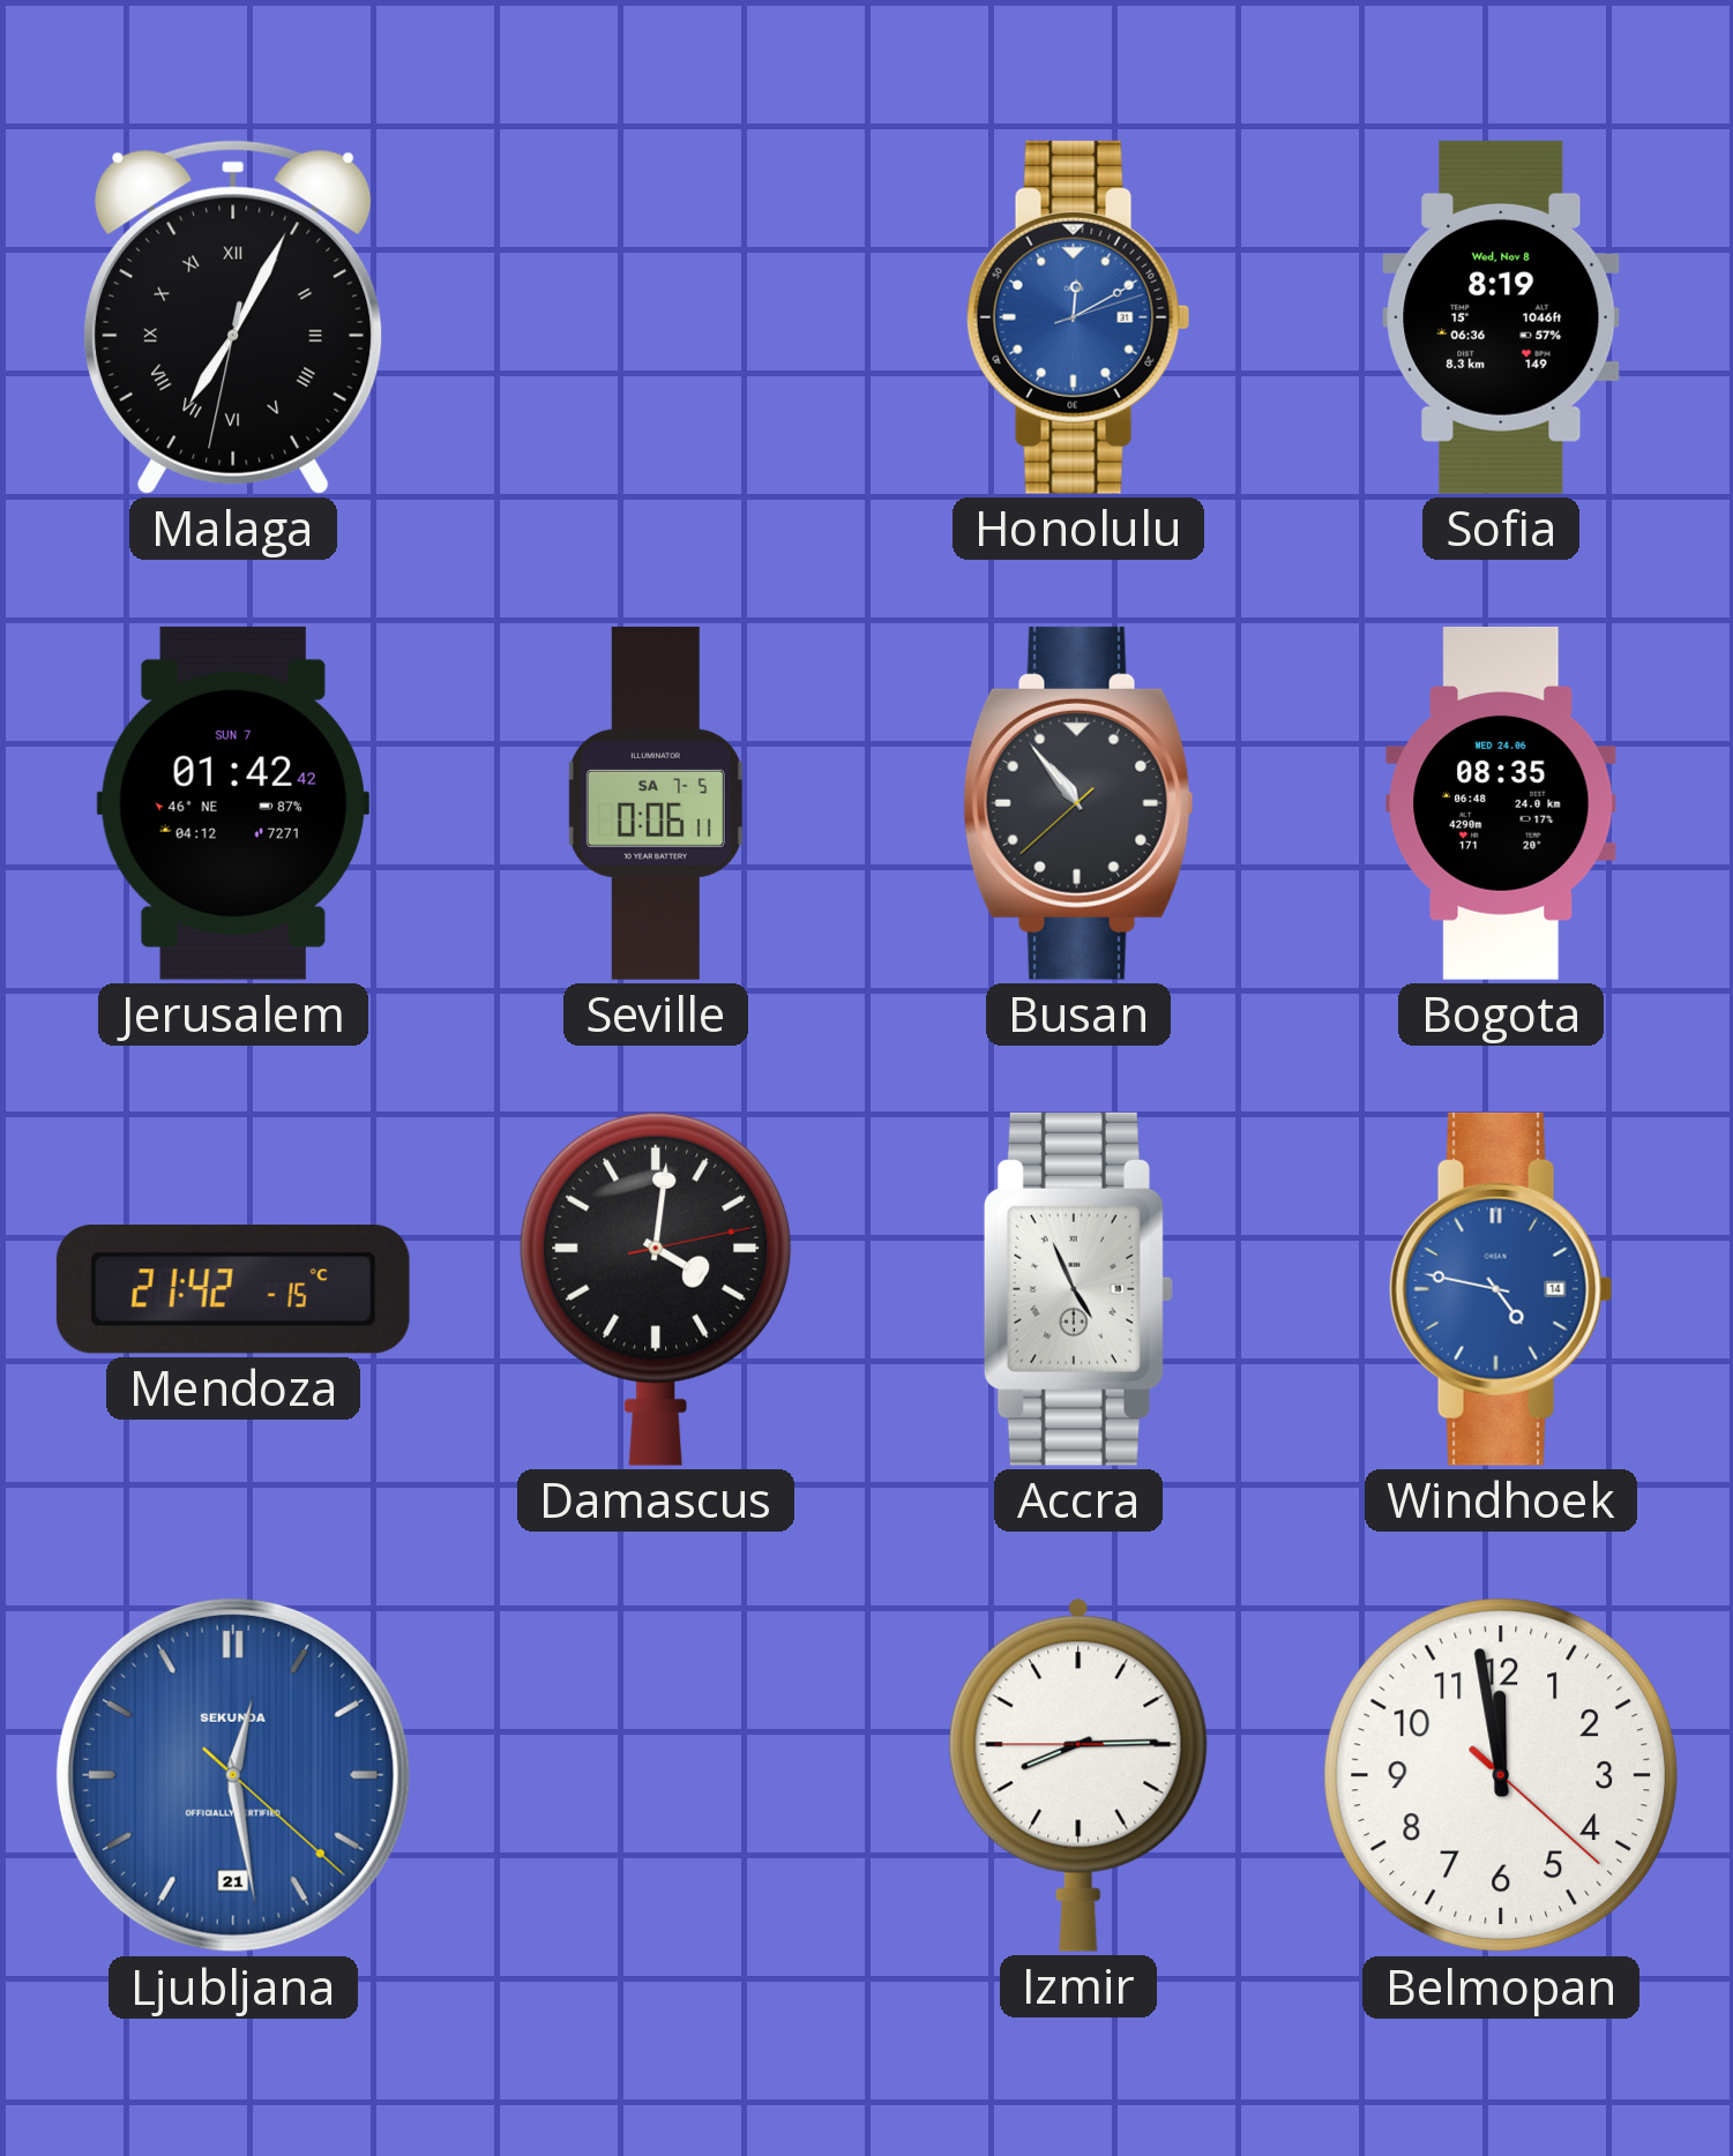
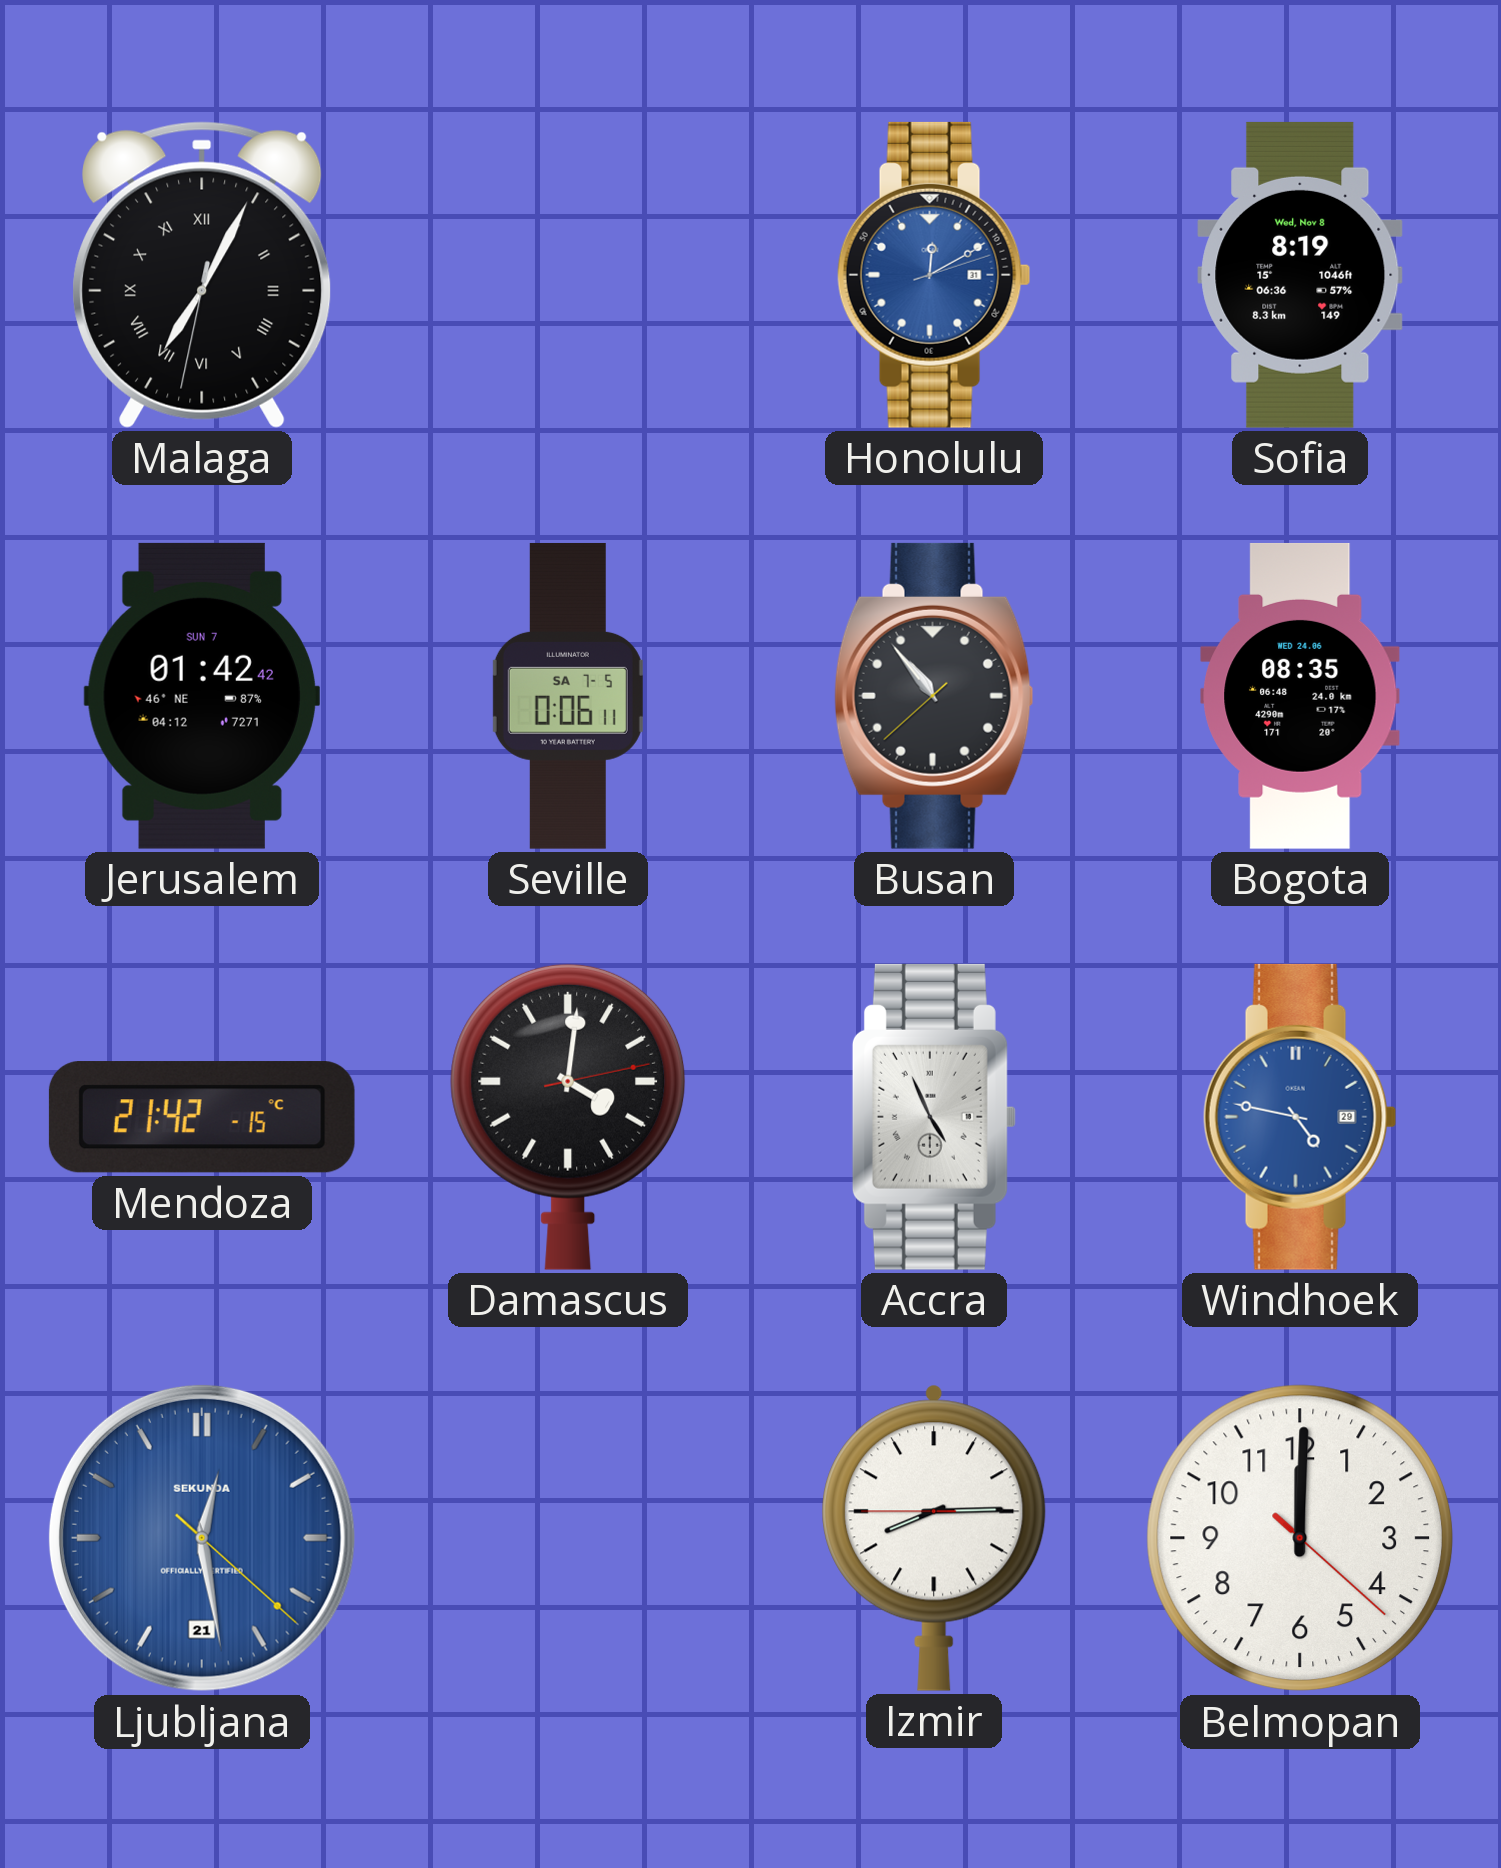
Windhoek date: 14 -> 29 (1300, 1117)
Belmopan: 11:58 -> 12:00 (1300, 1538)
